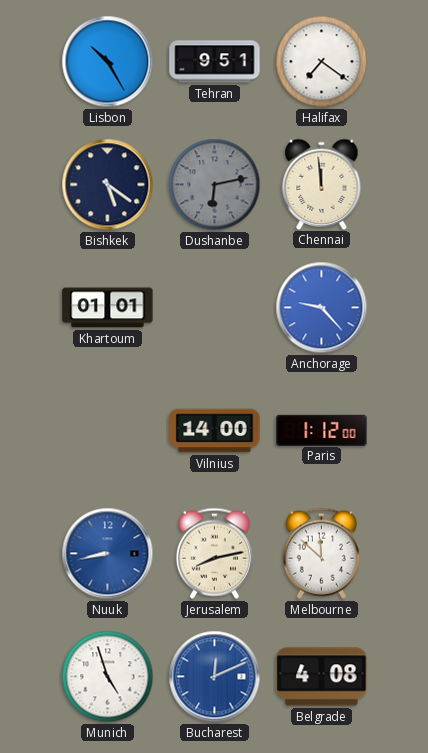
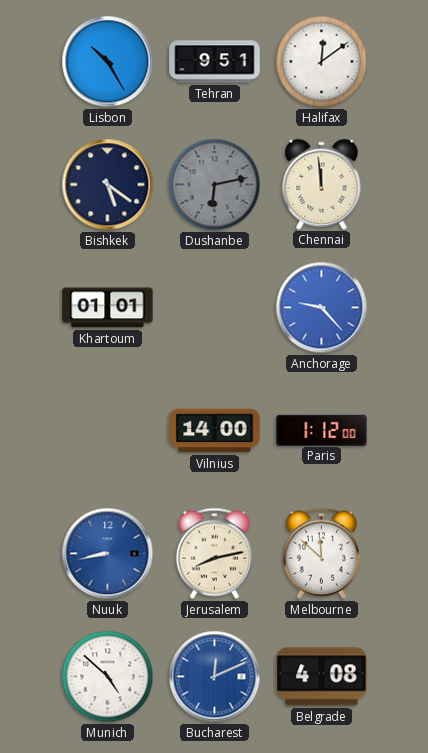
Halifax: 7:21 -> 12:09 (322, 62)
Munich: 4:57 -> 4:52 (108, 677)
